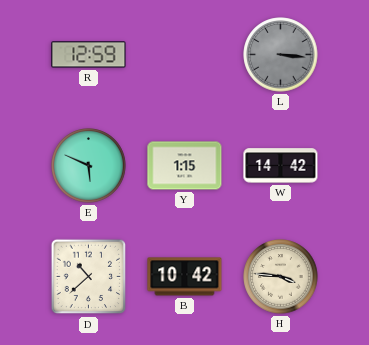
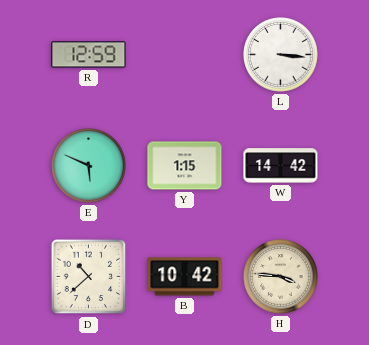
L dial: grey -> white (281, 55)
